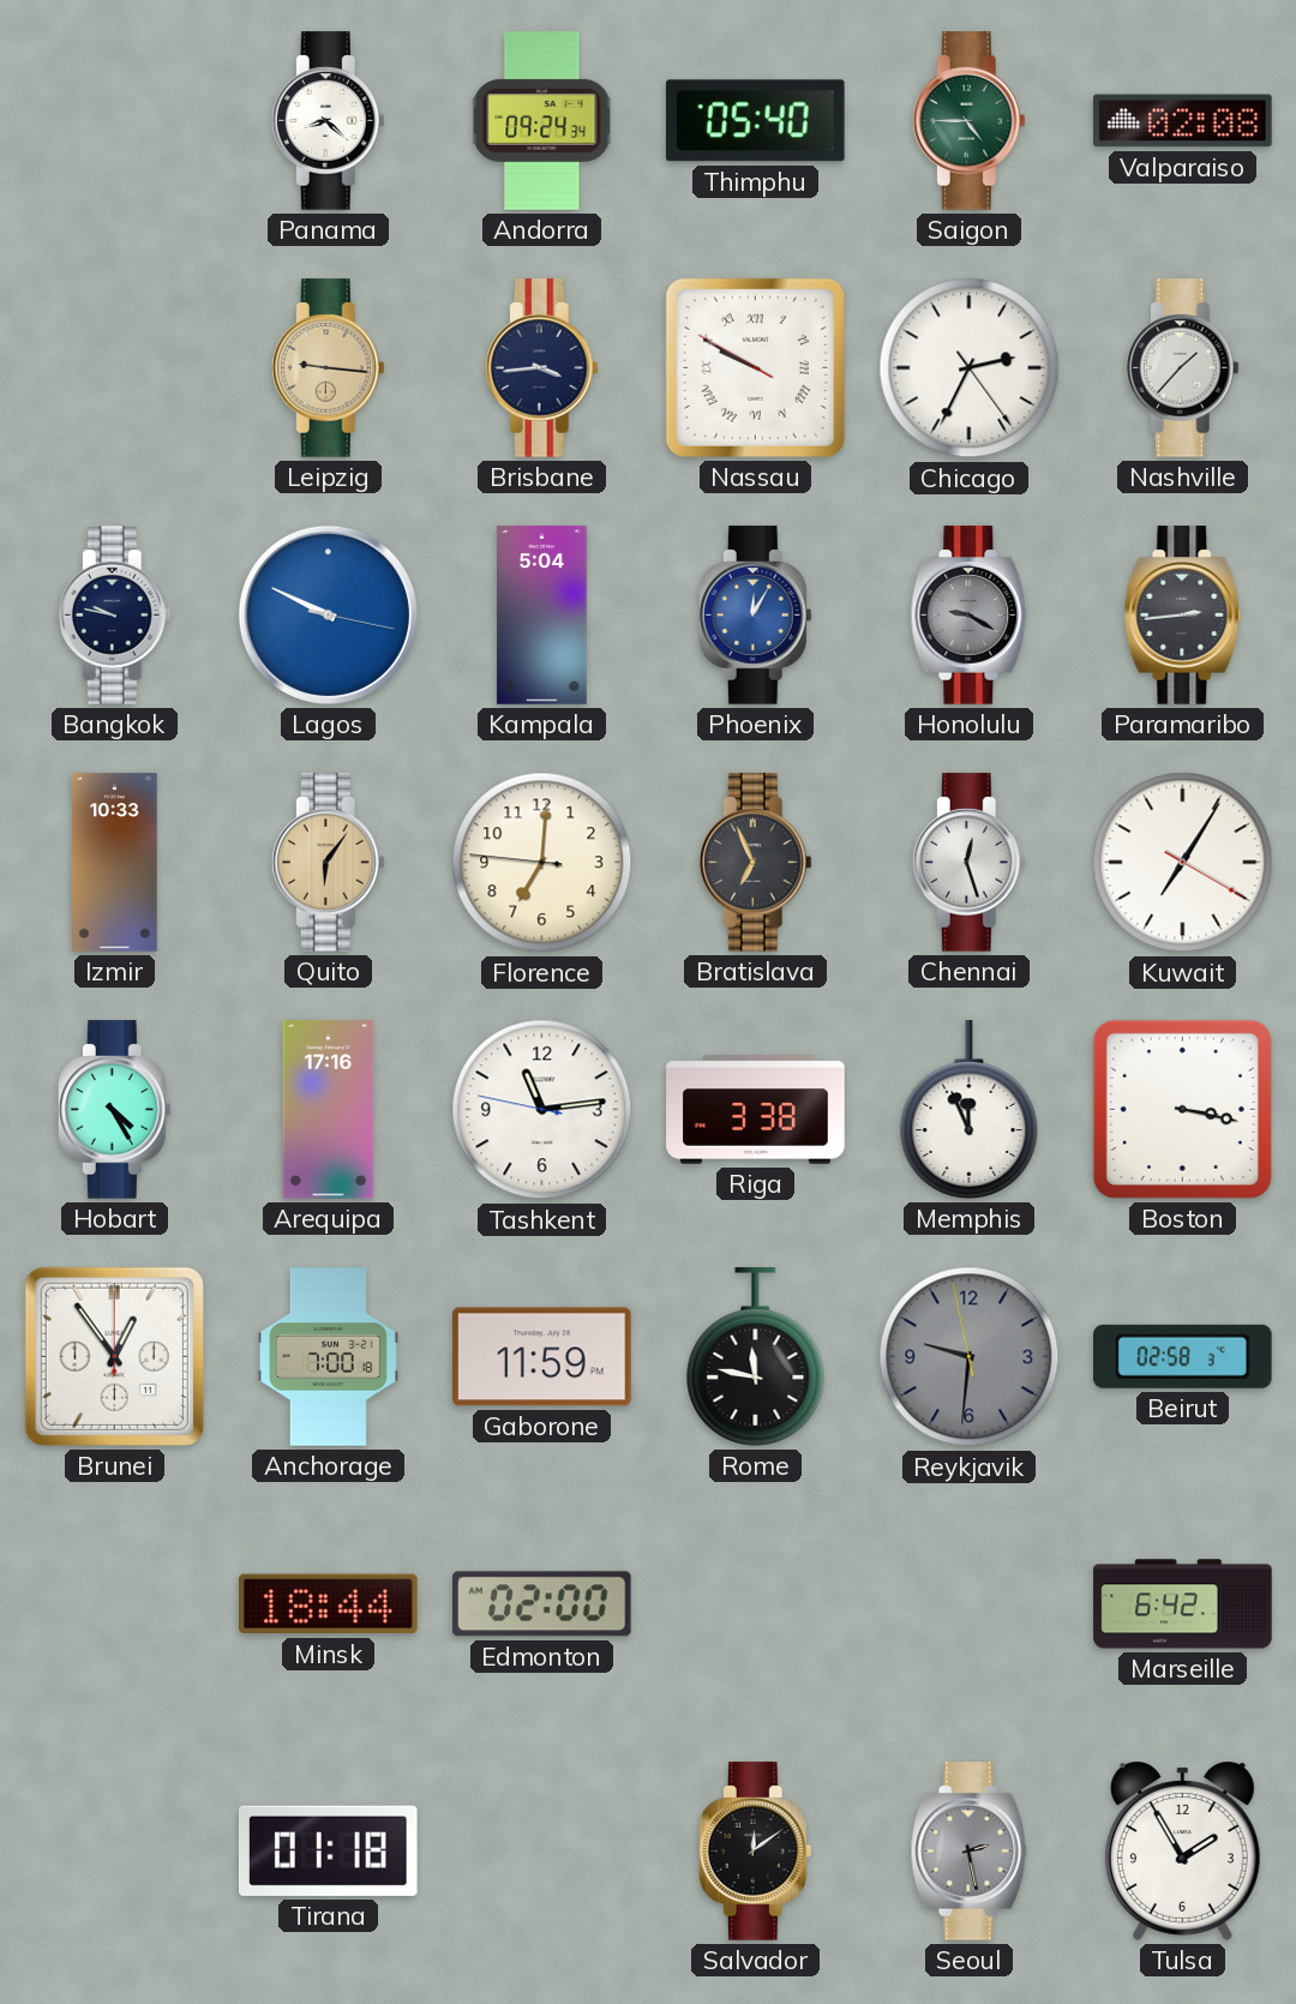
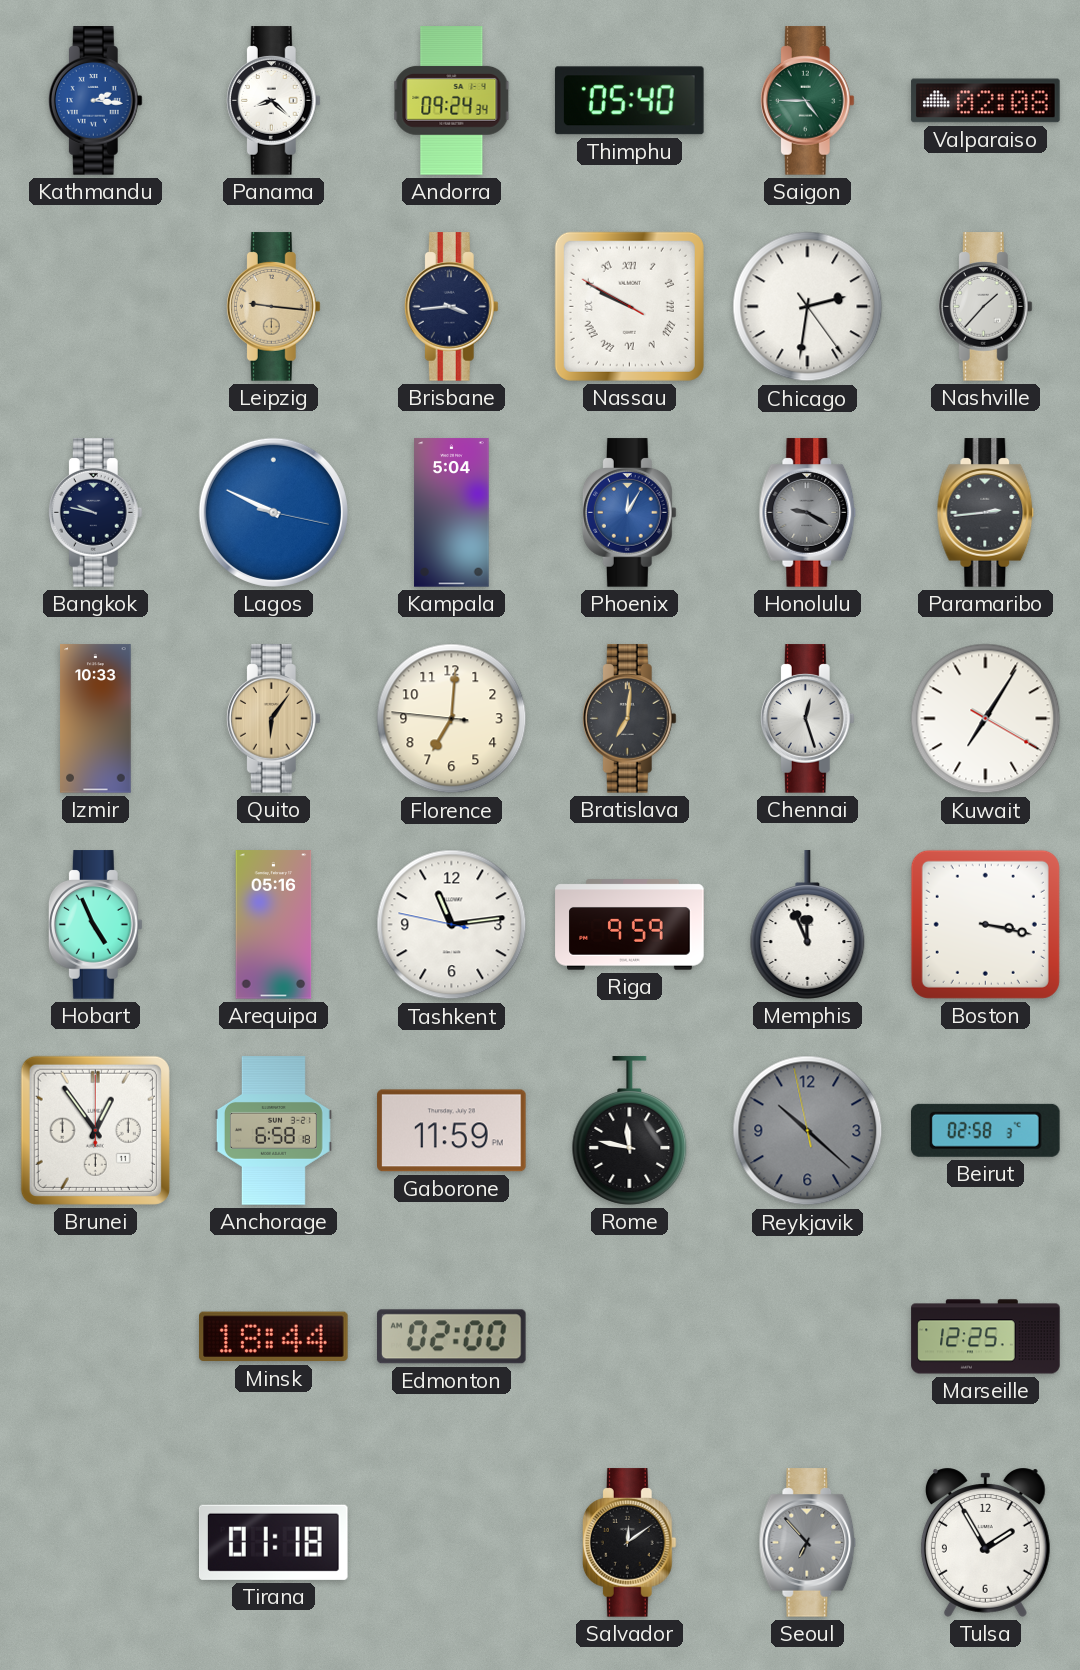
Kathmandu: none -> 2:16 (95, 101)
Chicago: 2:34 -> 2:31 (808, 307)
Bratislava: 6:56 -> 7:01 (629, 719)
Hobart: 4:25 -> 4:56 (95, 925)
Arequipa: 17:16 -> 05:16 (274, 925)
Riga: 3:38 -> 9:59 (630, 925)
Anchorage: 7:00 -> 6:58 (273, 1131)
Reykjavik: 9:30 -> 10:21 (808, 1131)
Marseille: 6:42 -> 12:25 (986, 1337)
Seoul: 2:28 -> 6:53 (808, 1543)
